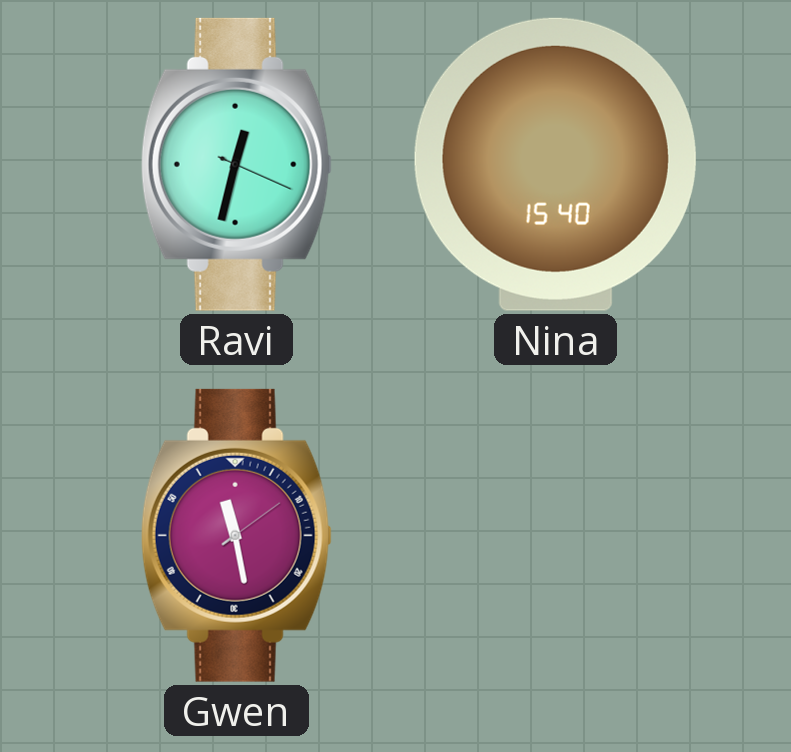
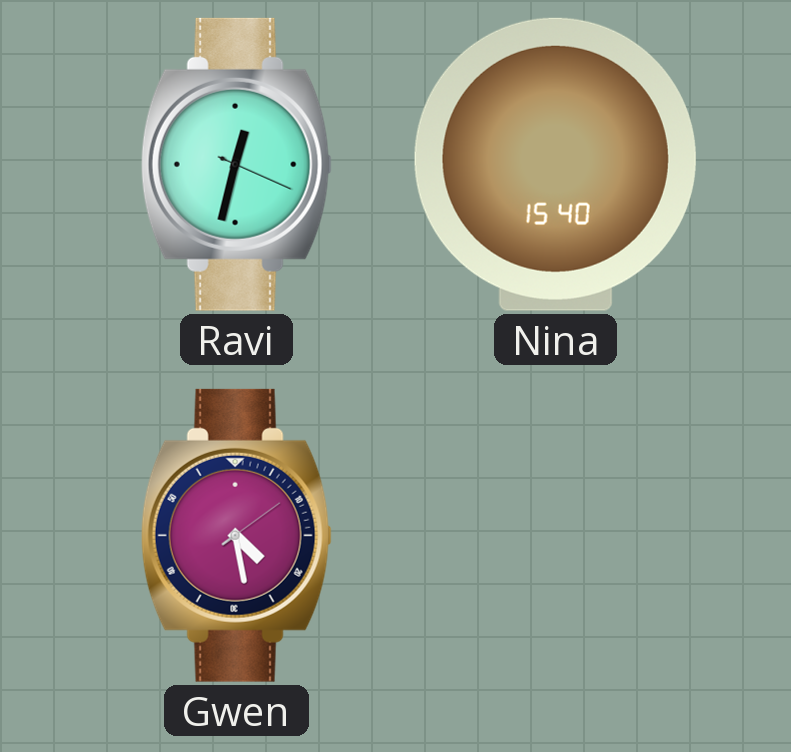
Gwen: 11:28 -> 4:28 (236, 535)
